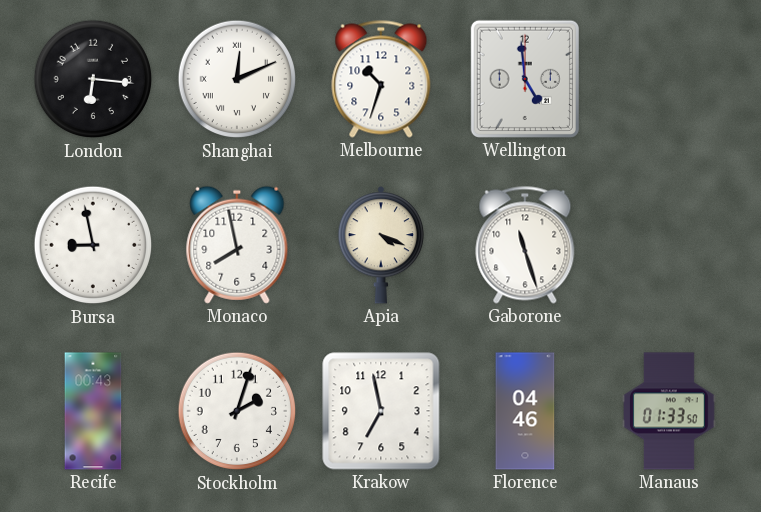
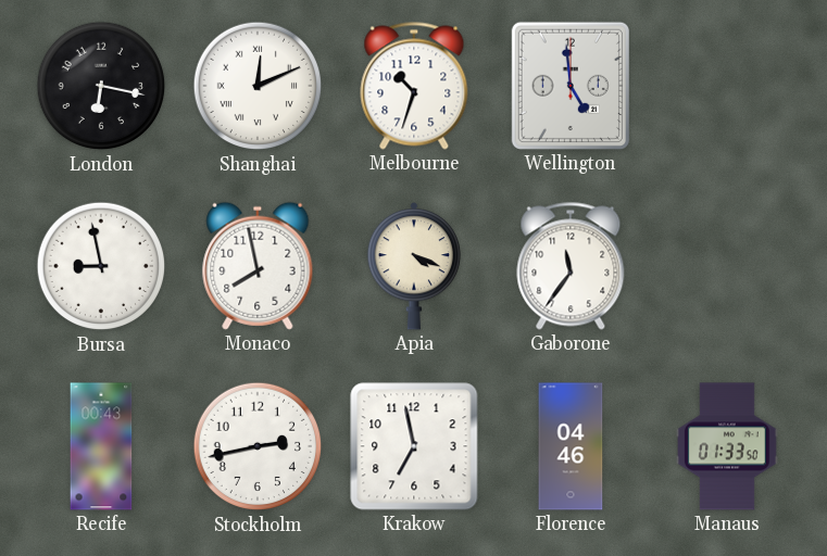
London: 6:16 -> 6:17 (101, 86)
Gaborone: 11:27 -> 11:36 (571, 266)
Stockholm: 2:03 -> 2:43 (258, 446)
